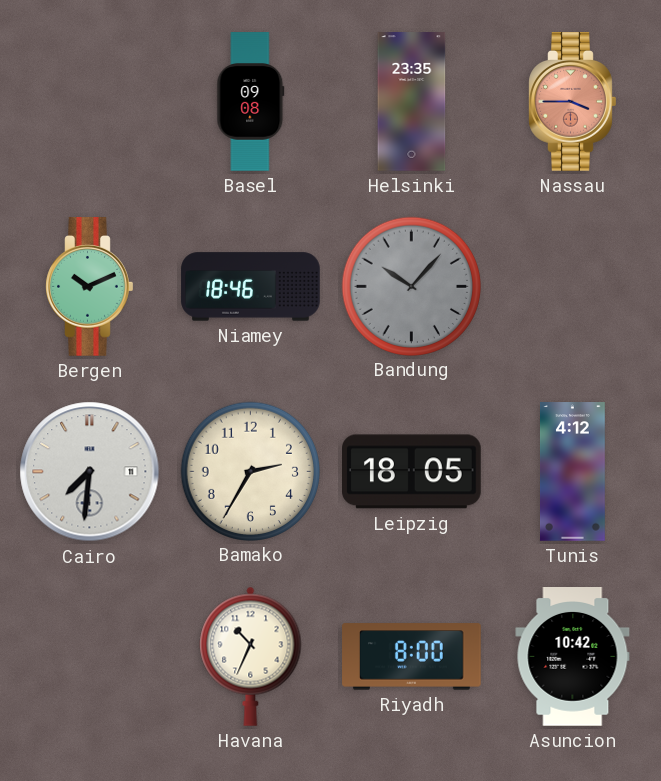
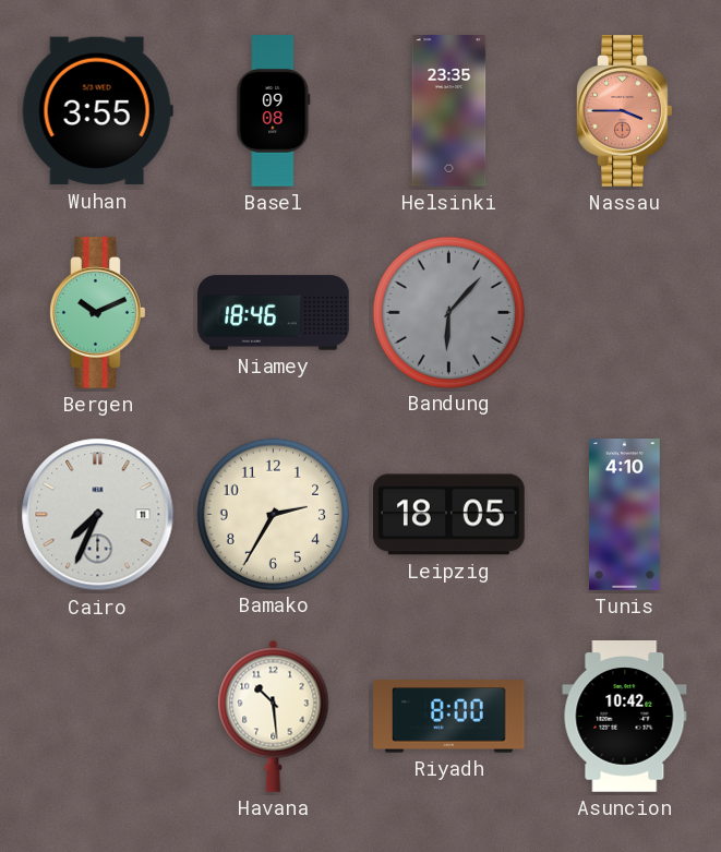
Wuhan: none -> 3:55 (97, 111)
Bandung: 10:07 -> 6:07 (448, 312)
Cairo: 7:31 -> 7:34 (98, 515)
Tunis: 4:12 -> 4:10 (625, 515)
Havana: 10:34 -> 10:29 (274, 716)
